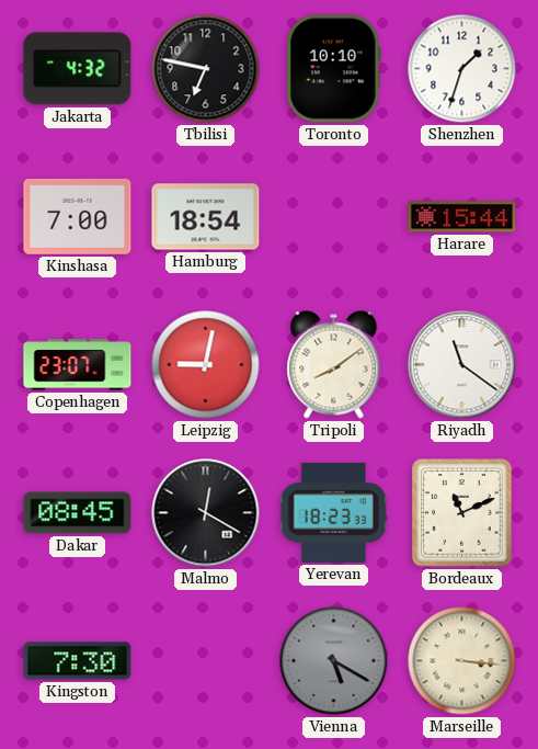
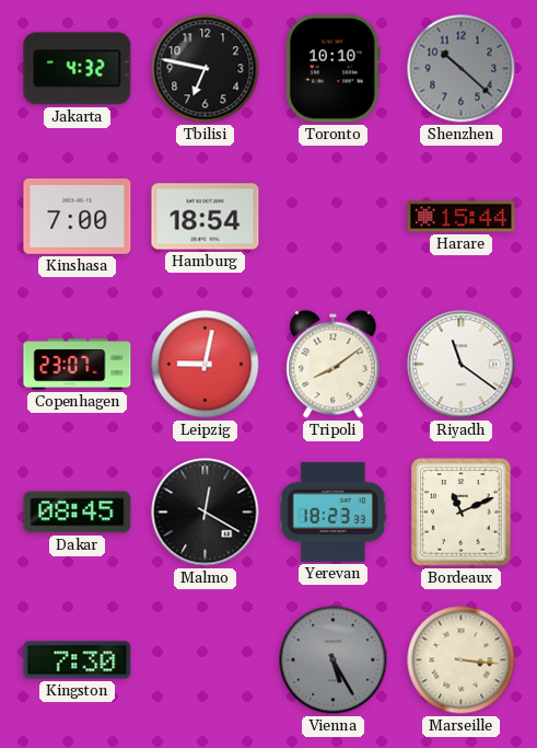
Shenzhen: 1:33 -> 10:22 (462, 69)
Shenzhen dial: white -> grey (462, 69)
Vienna: 5:20 -> 5:25 (334, 660)
